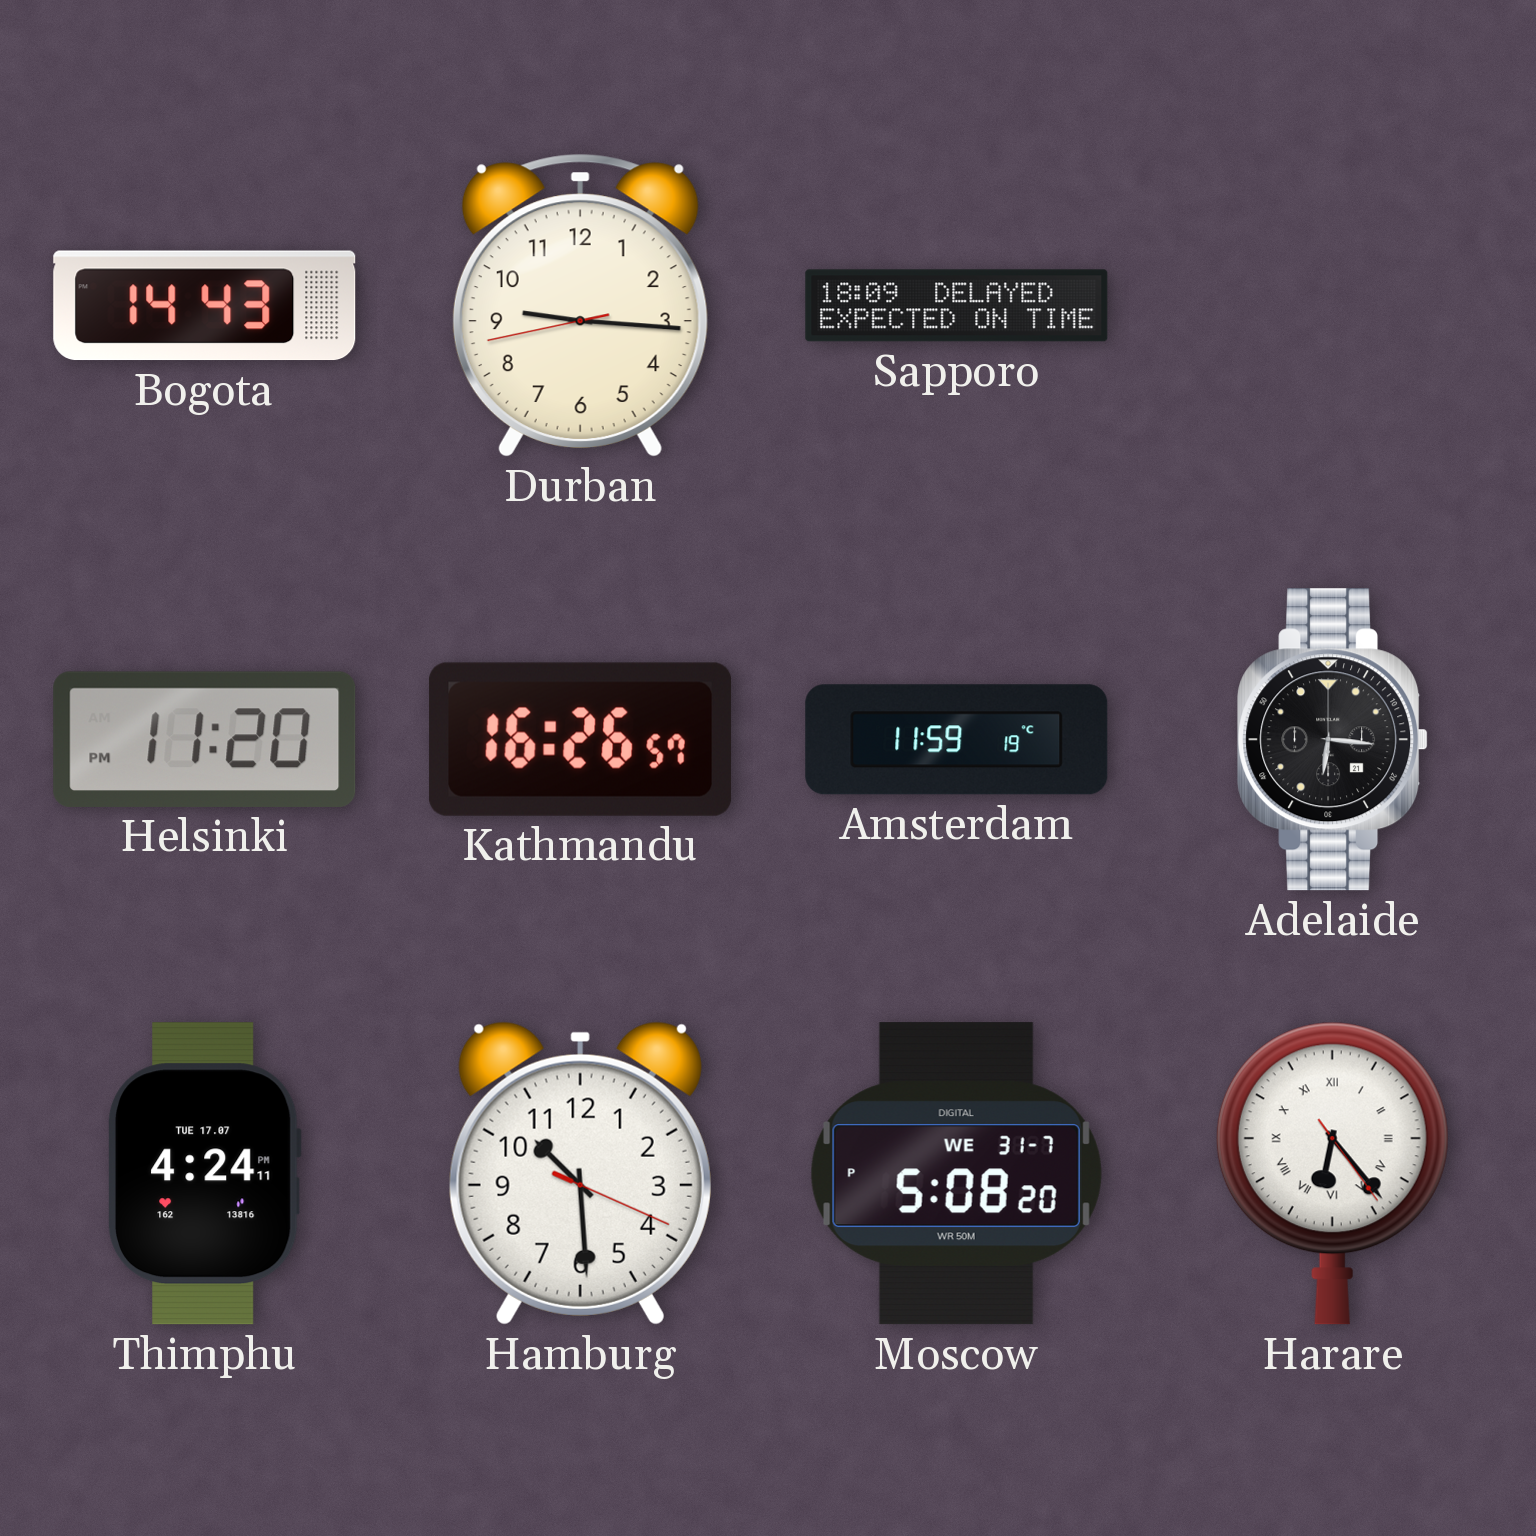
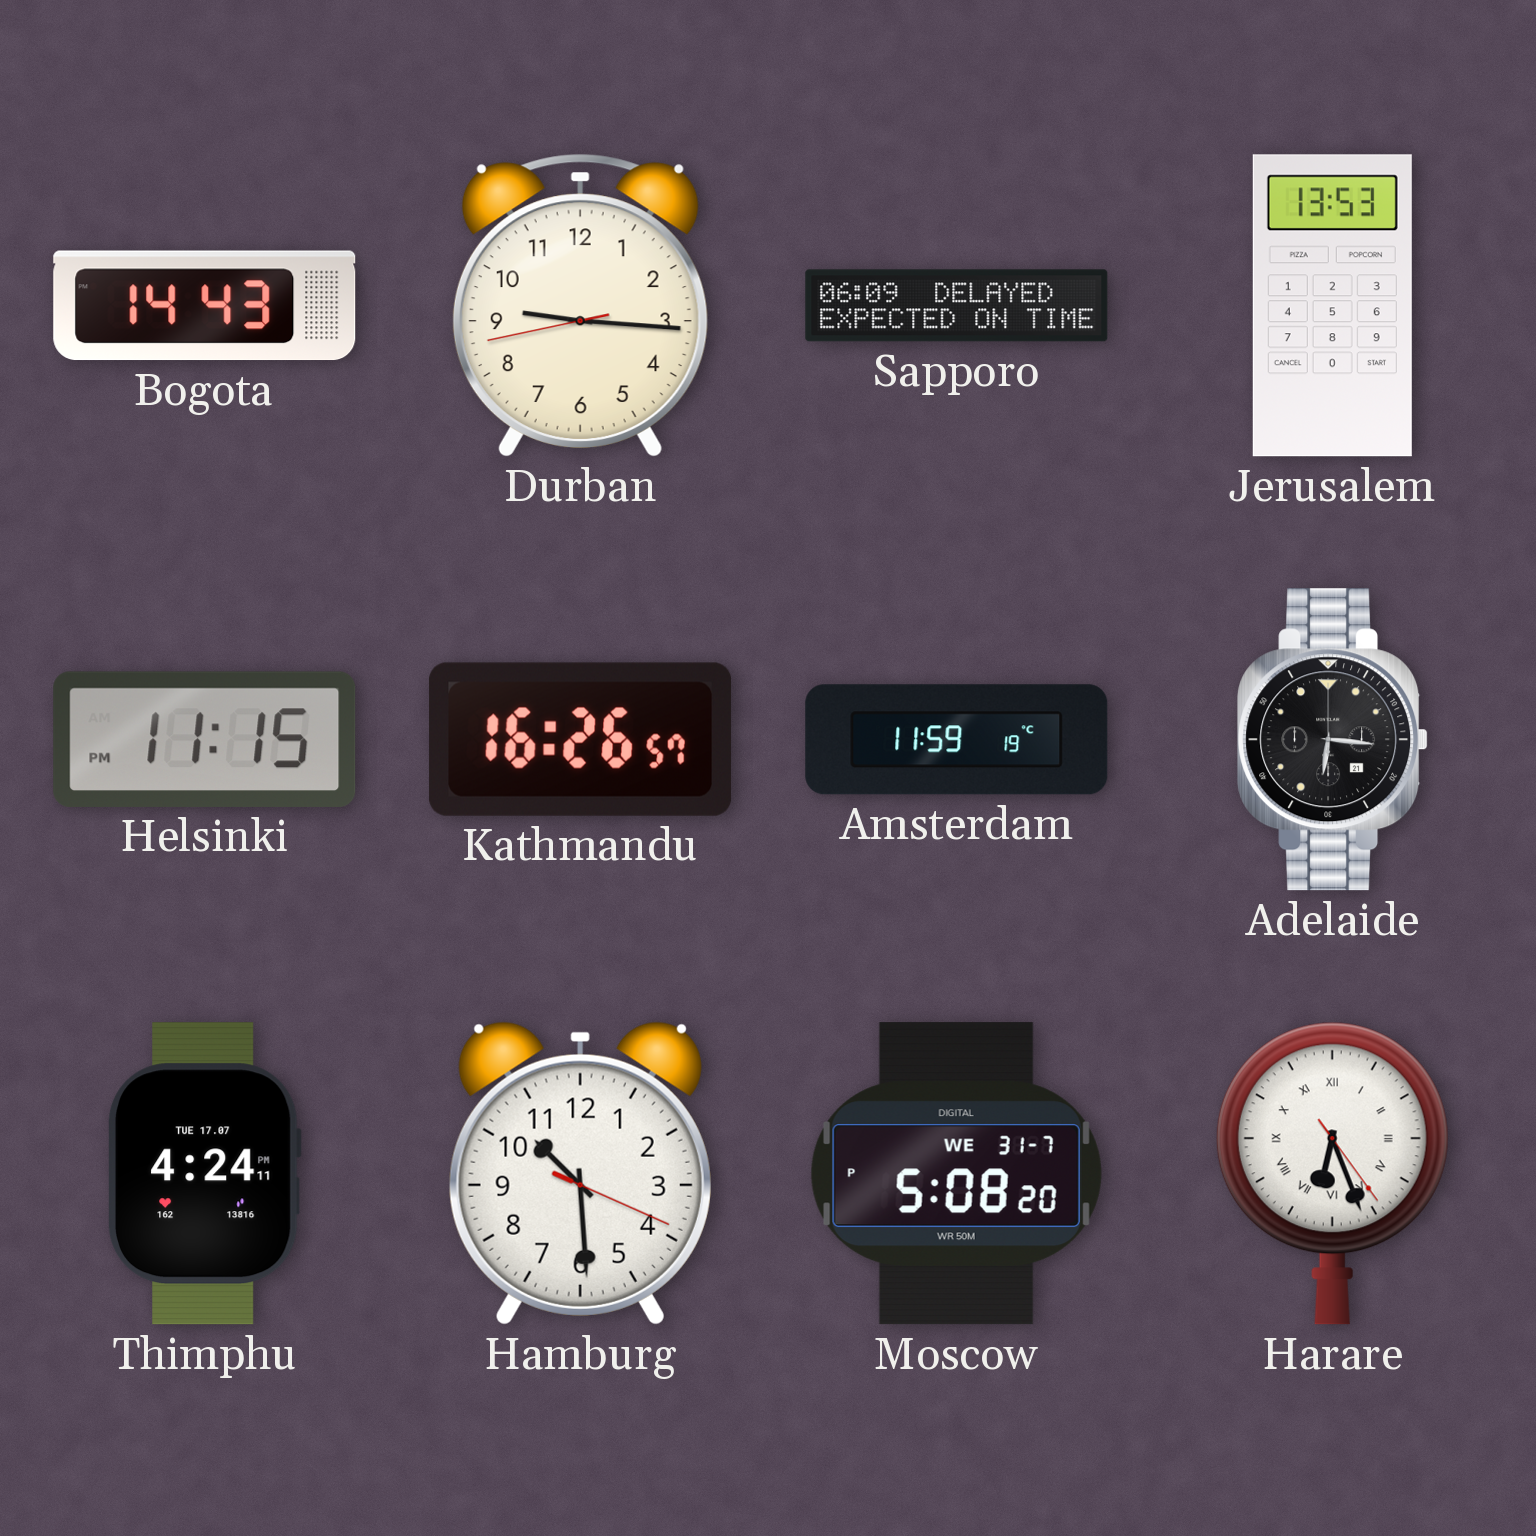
Sapporo: 18:09 -> 06:09 (957, 306)
Jerusalem: none -> 13:53 (1332, 306)
Helsinki: 11:20 -> 11:15 (205, 739)
Harare: 6:23 -> 6:26 (1332, 1173)
